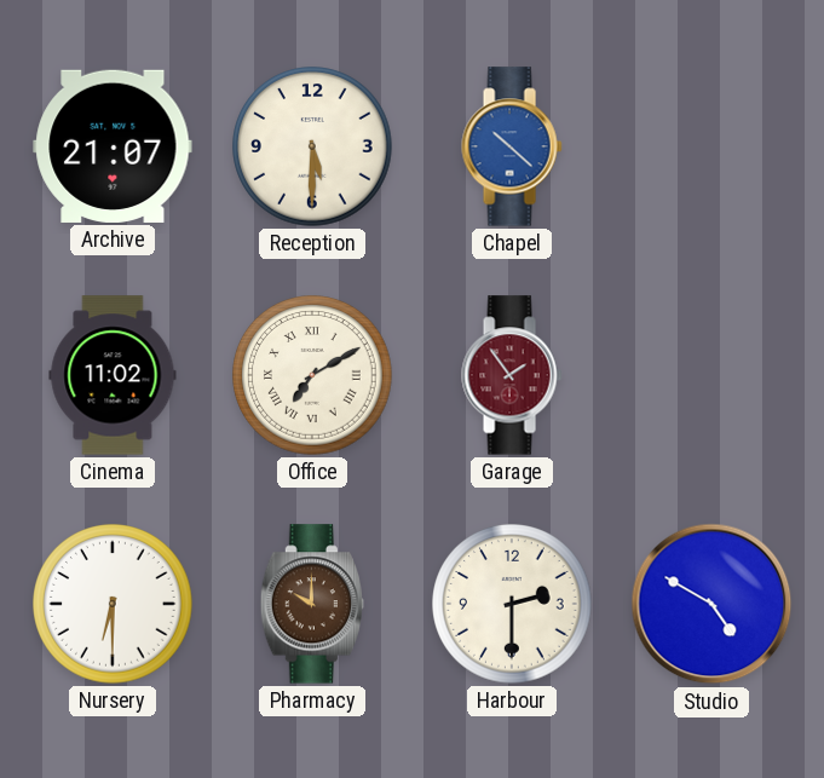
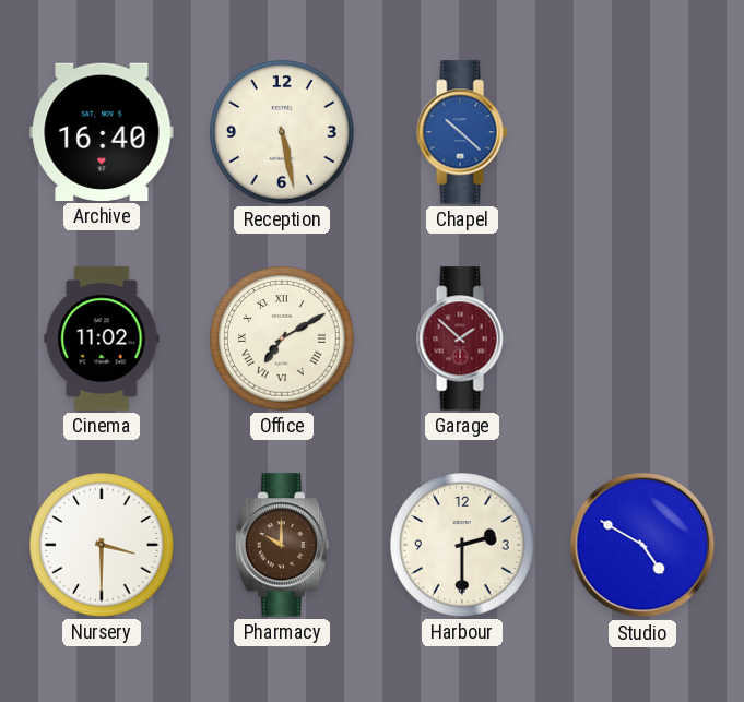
Archive: 21:07 -> 16:40 (102, 132)
Reception: 5:30 -> 5:28 (282, 132)
Garage: 1:54 -> 1:52 (462, 338)
Nursery: 6:30 -> 3:30 (102, 545)
